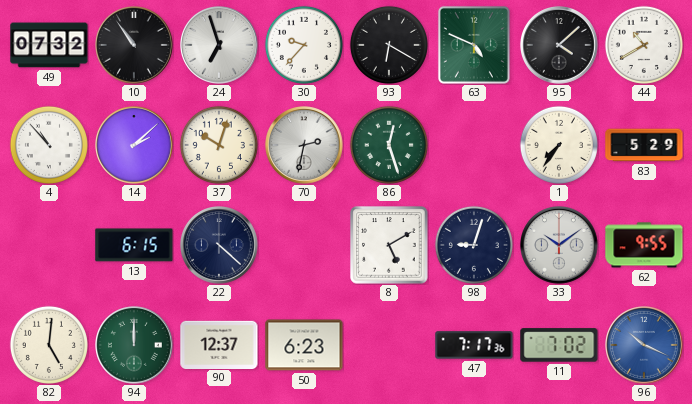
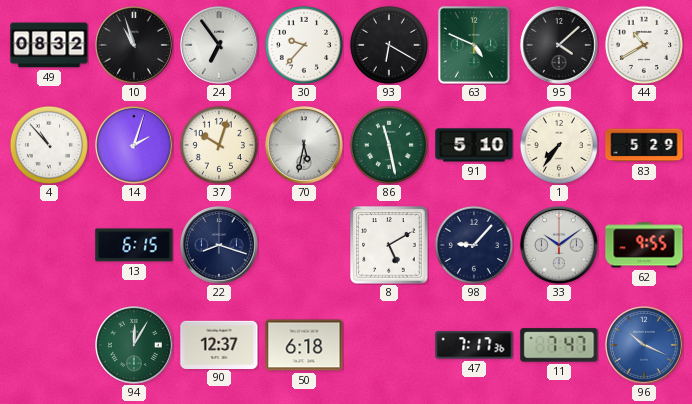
49: 07:32 -> 08:32 (49, 45)
10: 10:54 -> 10:57 (135, 46)
24: 6:57 -> 6:54 (220, 46)
14: 2:08 -> 2:03 (135, 146)
70: 2:32 -> 5:32 (305, 146)
86: 12:27 -> 11:28 (389, 145)
91: none -> 5:10 (474, 145)
22: 4:22 -> 8:18 (220, 246)
98: 9:03 -> 9:07 (474, 245)
82: 5:01 -> none (49, 345)
94: 12:00 -> 12:05 (135, 346)
50: 6:23 -> 6:18 (304, 345)
11: 7:02 -> 7:47 (559, 345)
